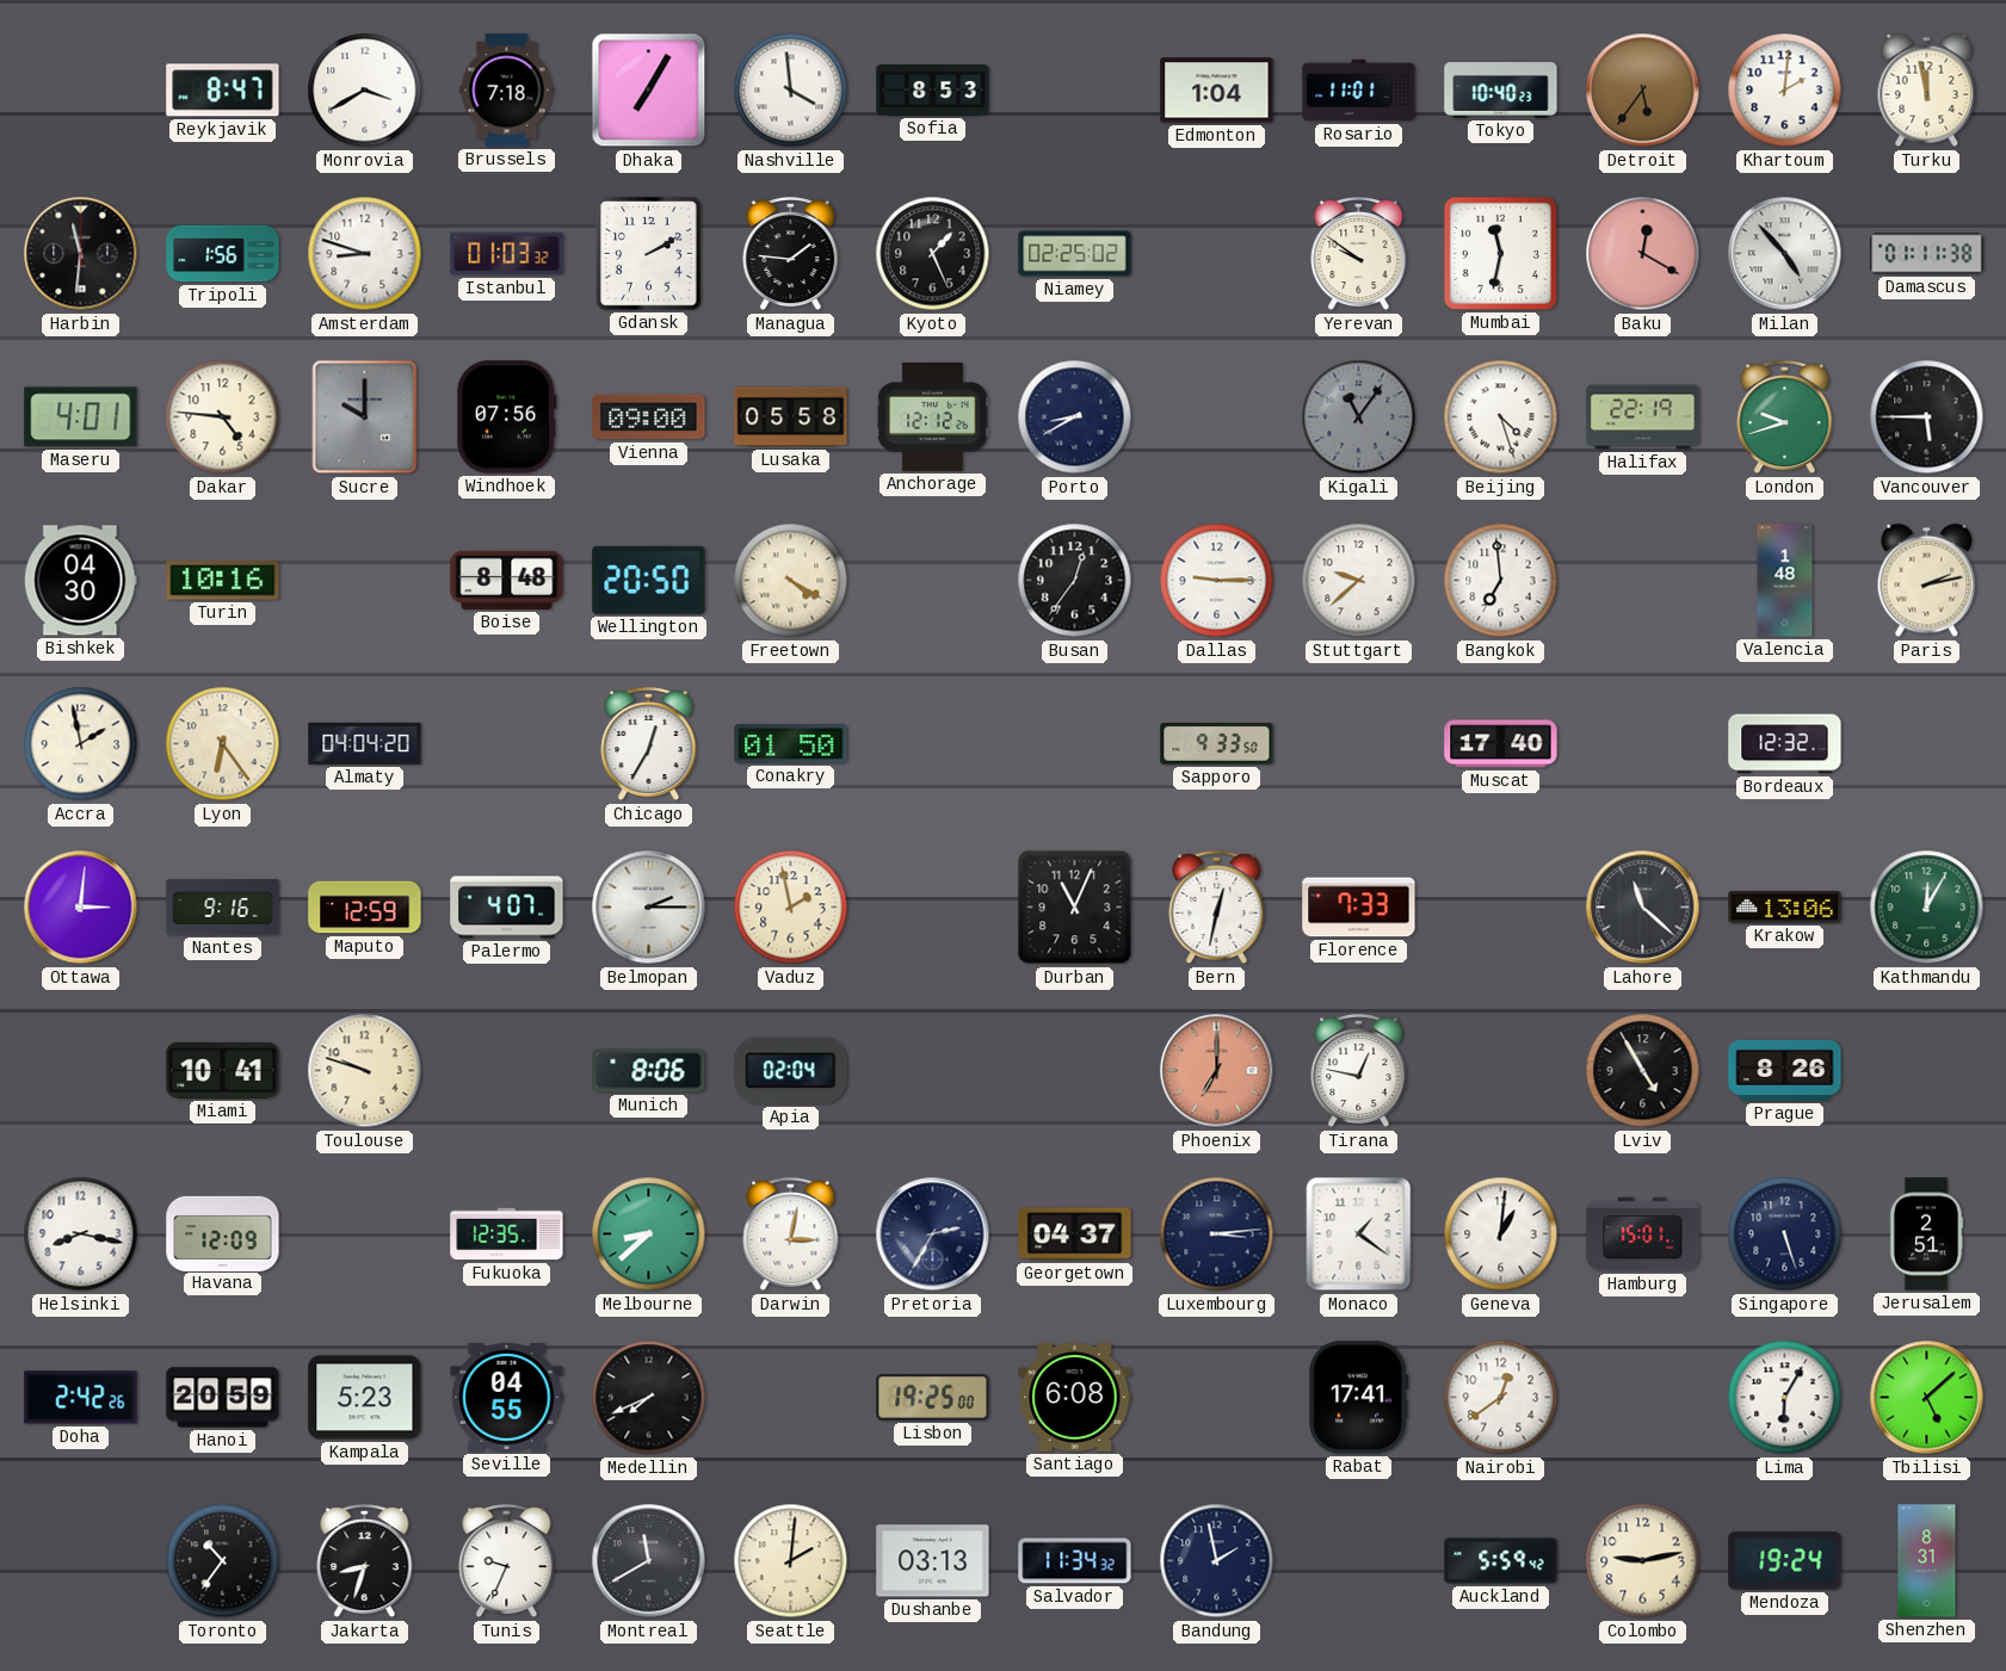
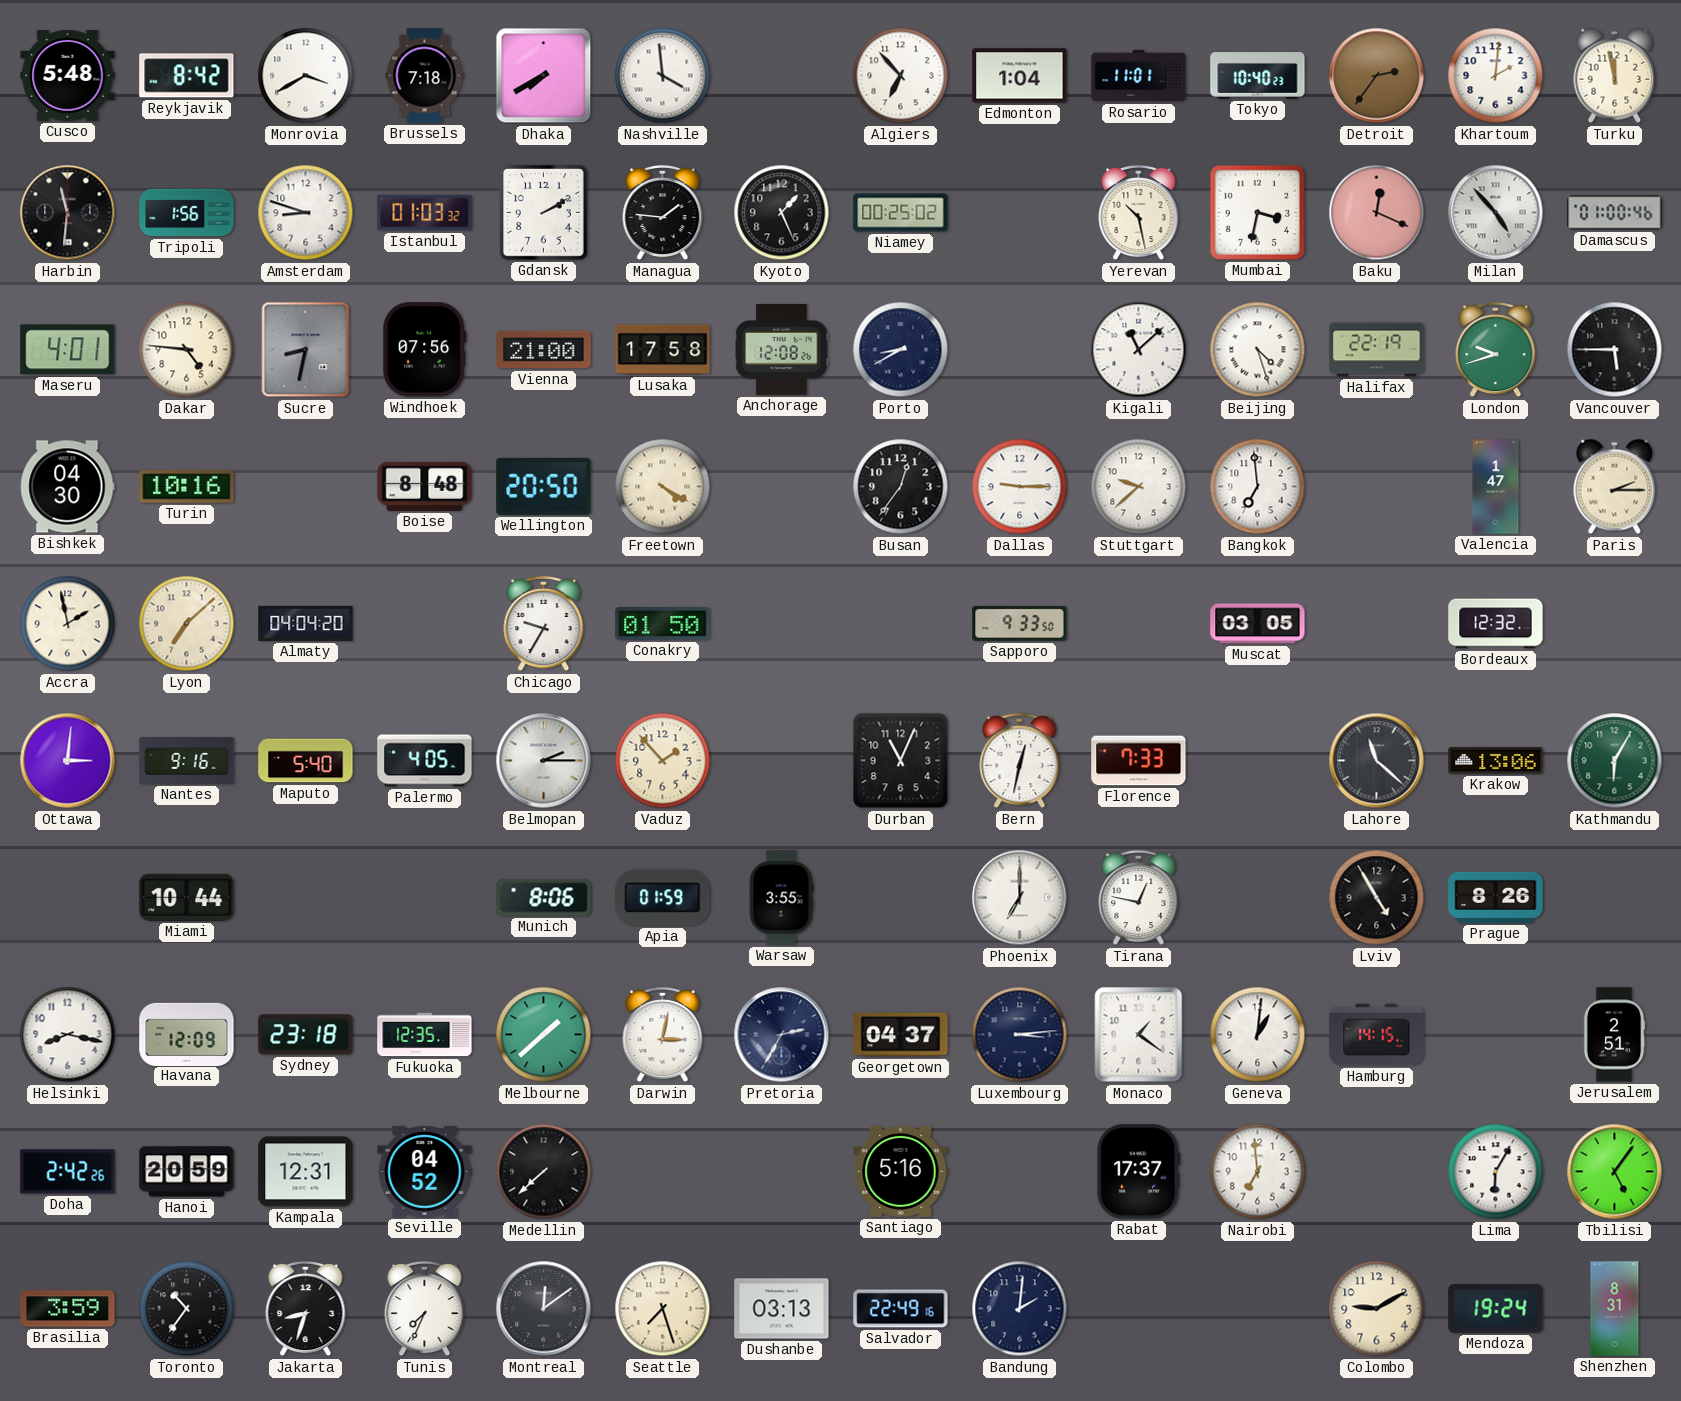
Cusco: none -> 5:48 (68, 75)
Reykjavik: 8:47 -> 8:42 (187, 76)
Dhaka: 7:05 -> 7:40 (544, 76)
Sofia: 8:53 -> none (933, 91)
Algiers: none -> 6:53 (901, 76)
Detroit: 5:36 -> 2:36 (1377, 76)
Niamey: 02:25 -> 00:25 (901, 213)
Yerevan: 9:51 -> 10:28 (1139, 213)
Mumbai: 11:32 -> 3:32 (1257, 212)
Baku: 12:20 -> 12:19 (1377, 213)
Damascus: 01:11 -> 01:00 (1615, 213)
Sucre: 10:00 -> 8:32 (306, 350)
Vienna: 09:00 -> 21:00 (544, 350)
Lusaka: 05:58 -> 17:58 (663, 350)
Anchorage: 12:12 -> 12:08 (782, 349)
Kigali: 11:06 -> 11:08 (1139, 350)
Kigali dial: grey -> white (1139, 350)
Valencia: 1:48 -> 1:47 (1496, 487)
Paris: 2:13 -> 2:15 (1615, 487)
Lyon: 6:24 -> 7:08 (187, 624)
Chicago: 12:35 -> 9:35 (544, 624)
Muscat: 17:40 -> 03:05 (1258, 624)
Maputo: 12:59 -> 5:40 (306, 761)
Palermo: 4:07 -> 4:05 (425, 761)
Vaduz: 1:58 -> 1:53 (663, 761)
Kathmandu: 12:05 -> 6:05 (1615, 761)
Miami: 10:41 -> 10:44 (187, 897)
Toulouse: 9:48 -> none (365, 1071)
Apia: 02:04 -> 01:59 (663, 898)
Warsaw: none -> 3:55 (781, 898)
Phoenix dial: salmon -> white (1020, 898)
Sydney: none -> 23:18 (306, 1035)
Melbourne: 8:38 -> 1:38 (544, 1035)
Hamburg: 15:01 -> 14:15 (1377, 1035)
Singapore: 5:27 -> none (1785, 1234)
Kampala: 5:23 -> 12:31 (306, 1172)
Seville: 04:55 -> 04:52 (425, 1171)
Medellin: 7:41 -> 7:38 (544, 1172)
Lisbon: 19:25 -> none (933, 1398)
Santiago: 6:08 -> 5:16 (901, 1171)
Rabat: 17:41 -> 17:37 (1139, 1172)
Nairobi: 12:39 -> 6:59 (1258, 1172)
Tbilisi: 5:08 -> 5:06 (1615, 1172)
Brasilia: none -> 3:59 (68, 1309)
Tunis: 9:34 -> 7:34 (425, 1309)
Montreal: 11:40 -> 12:09 (544, 1309)
Seattle: 2:01 -> 7:27 (663, 1309)
Salvador: 11:34 -> 22:49 (901, 1309)
Bandung: 1:58 -> 2:01 (1020, 1309)
Auckland: 5:59 -> none (1501, 1561)
Colombo: 9:13 -> 9:10 (1377, 1309)
